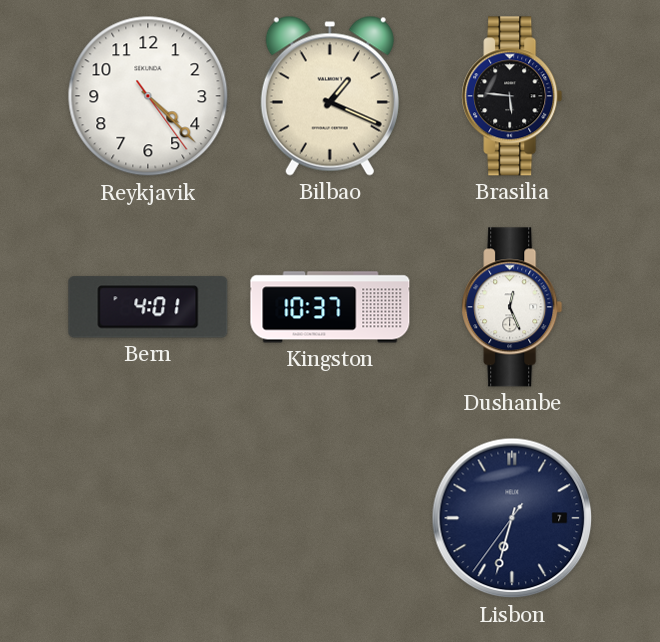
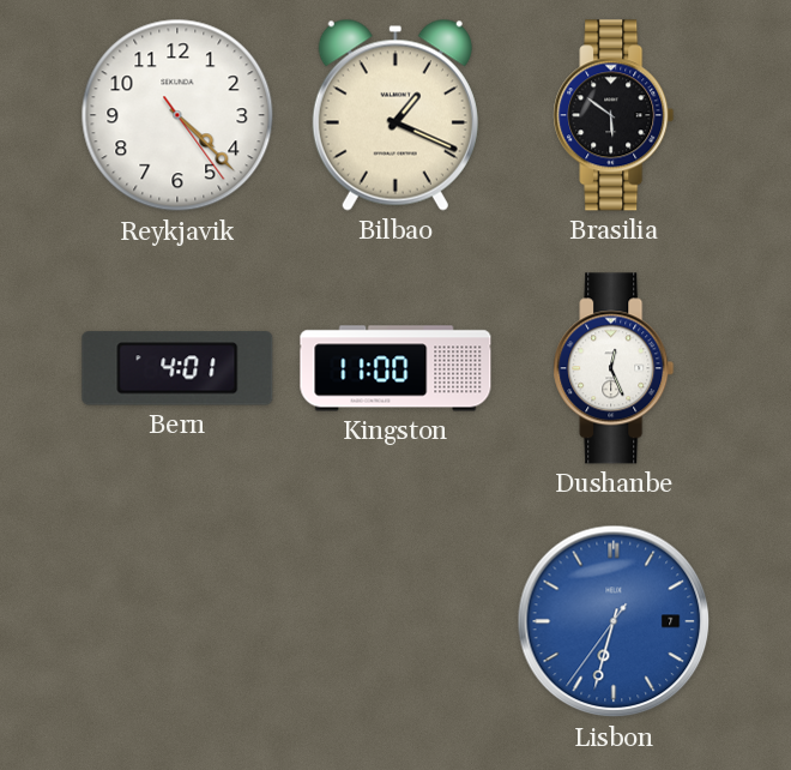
Brasilia: 5:46 -> 5:51 (614, 115)
Kingston: 10:37 -> 11:00 (395, 368)
Lisbon dial: navy -> blue (614, 621)
